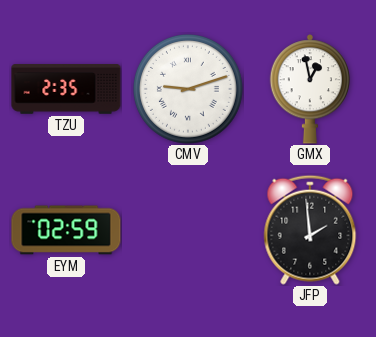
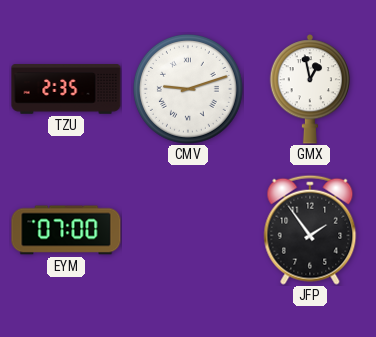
EYM: 02:59 -> 07:00 (66, 230)
JFP: 1:59 -> 1:54 (310, 230)
